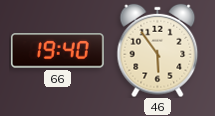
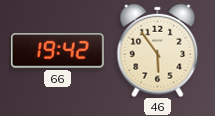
66: 19:40 -> 19:42 (57, 51)
